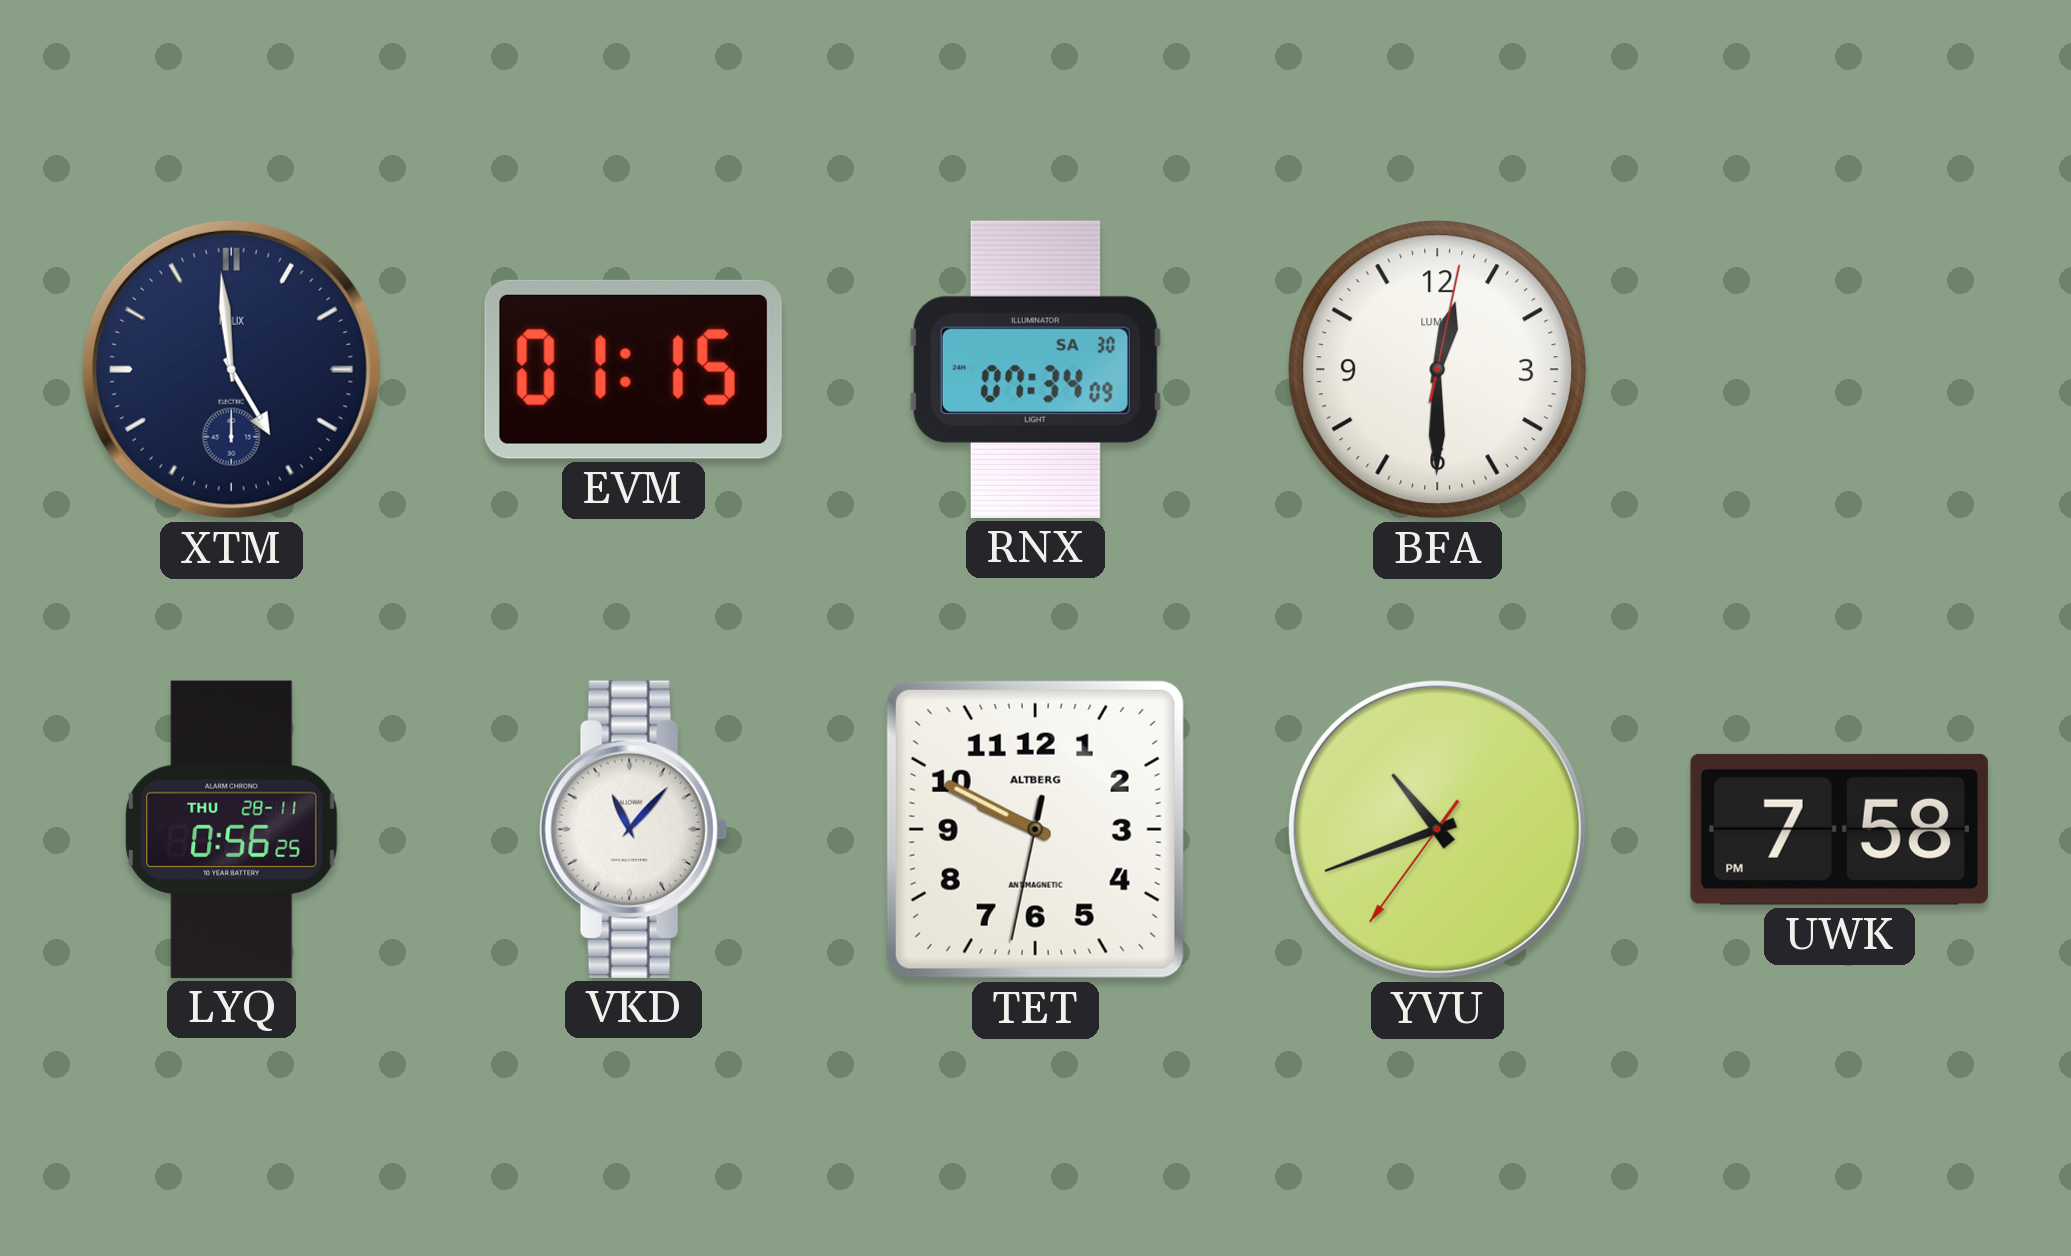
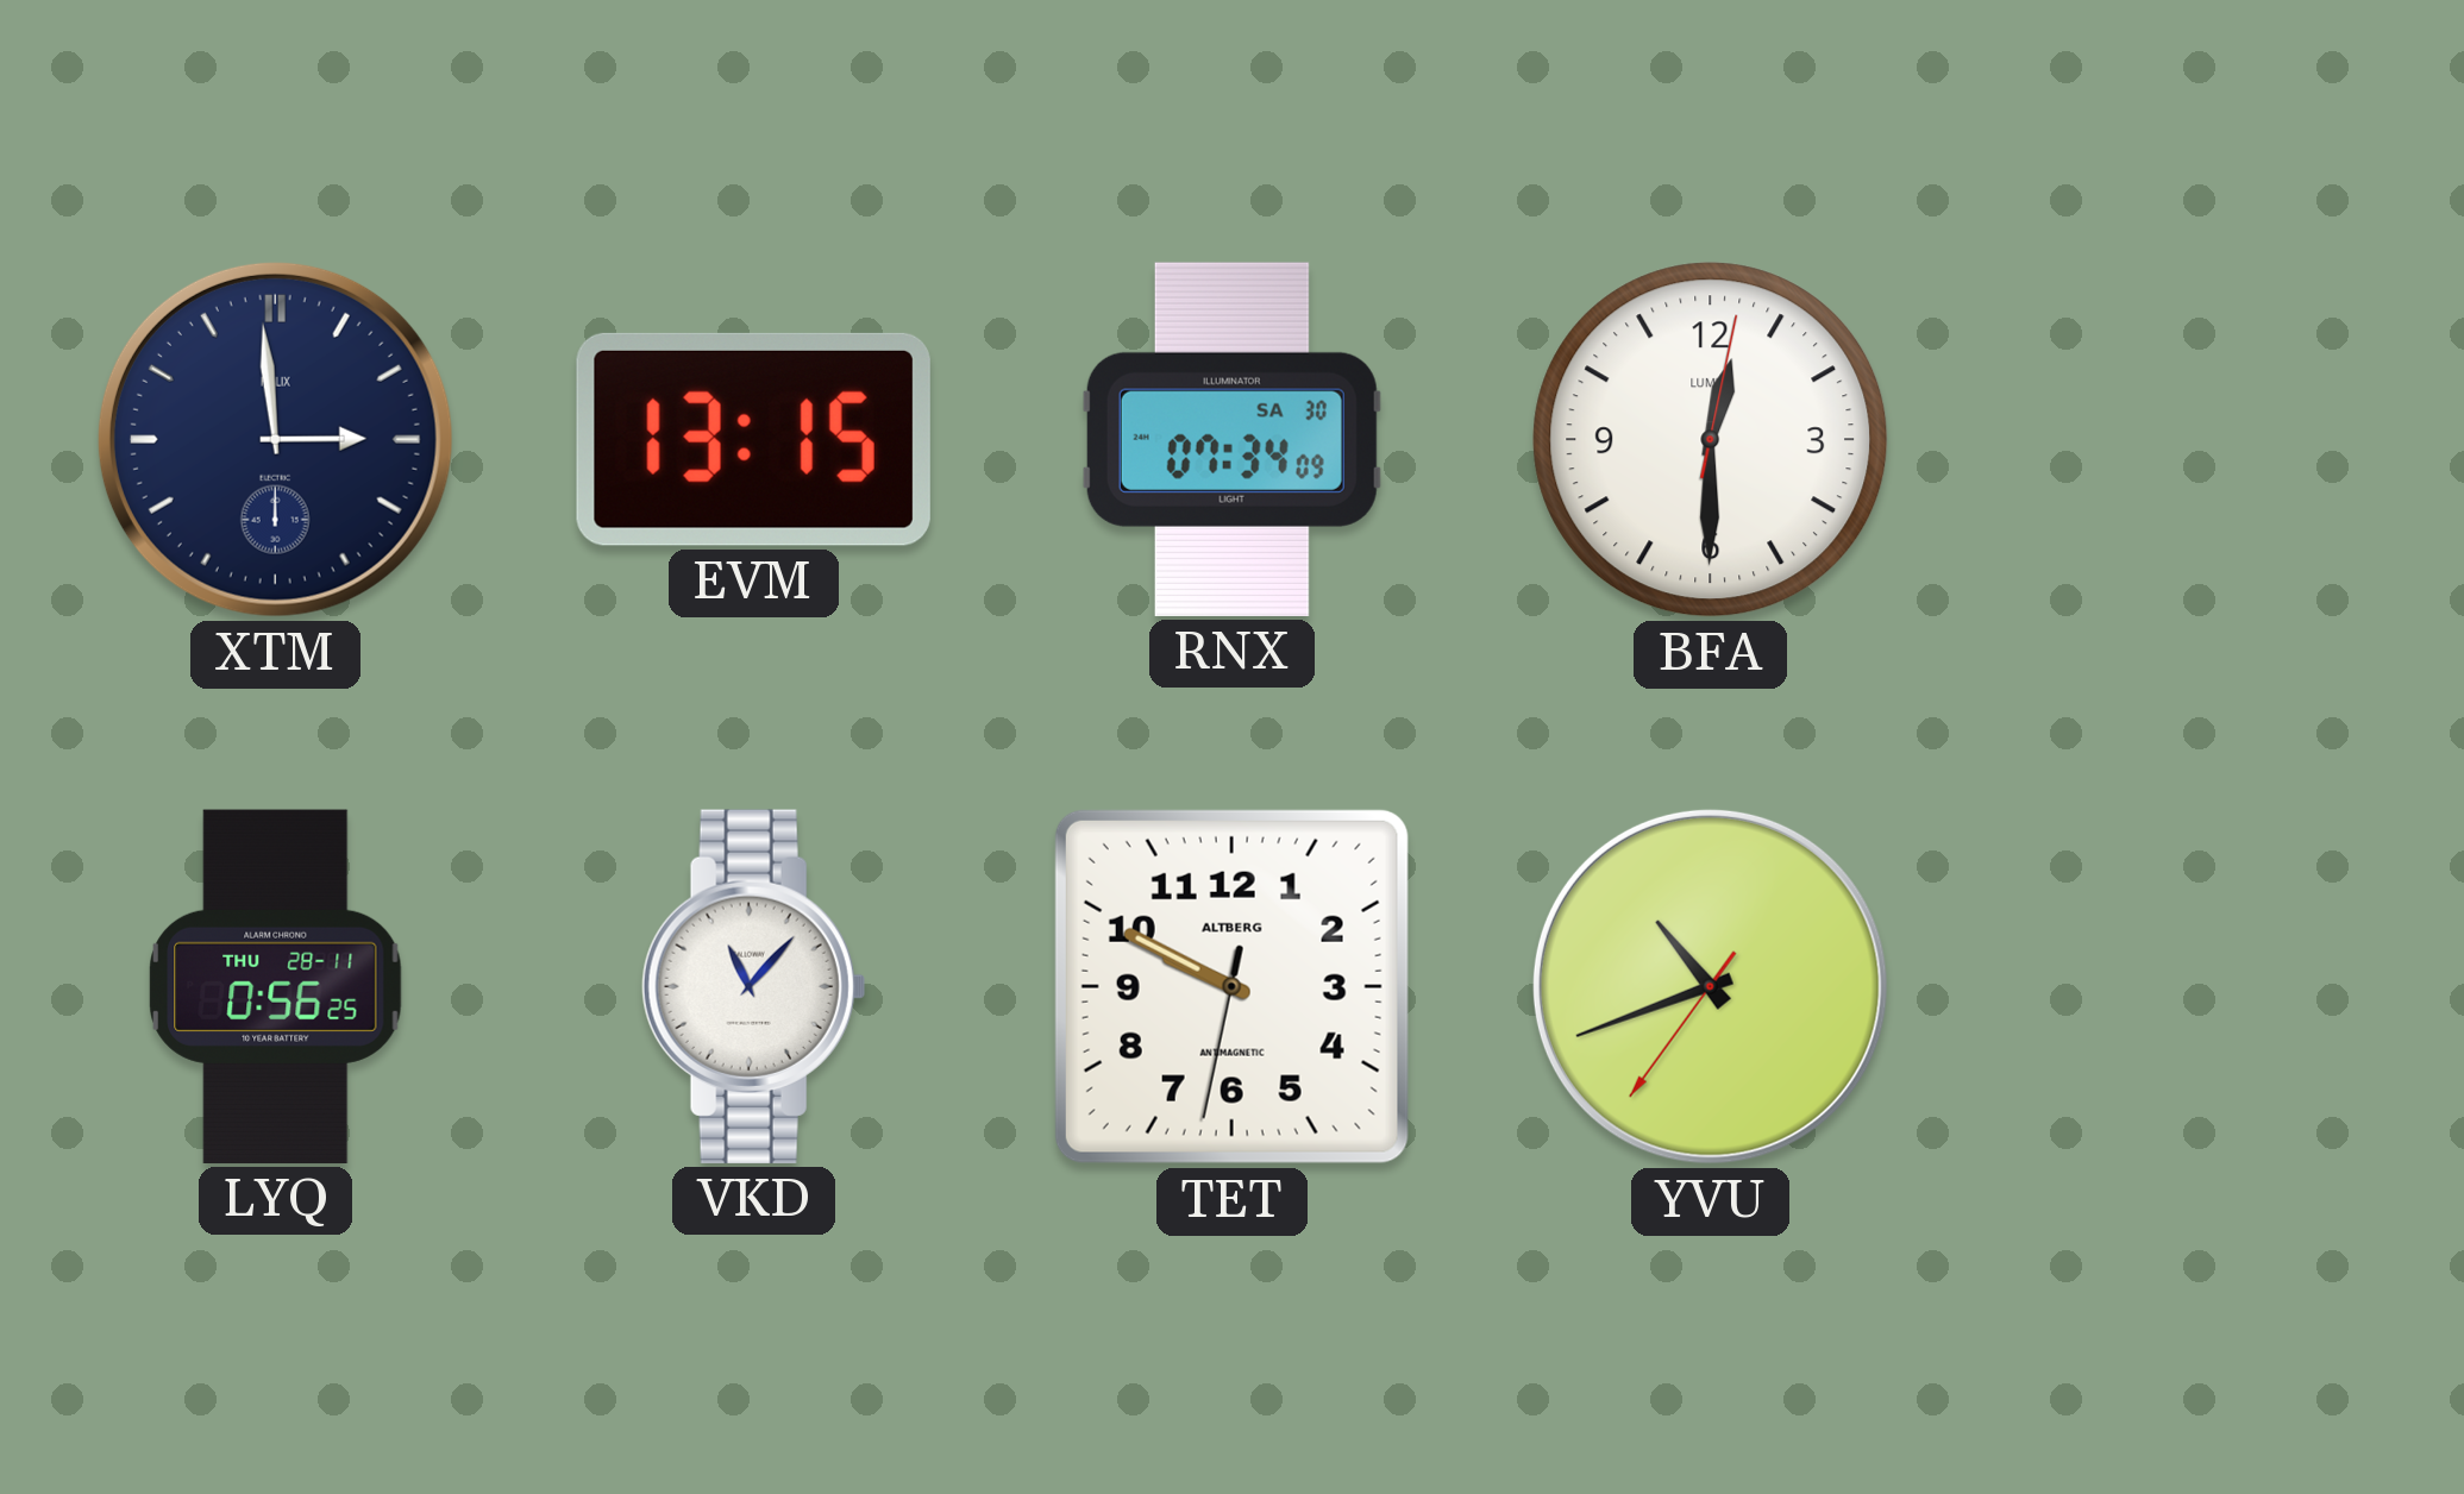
XTM: 4:59 -> 2:59 (275, 439)
EVM: 01:15 -> 13:15 (753, 439)
UWK: 7:58 -> none (1839, 829)
